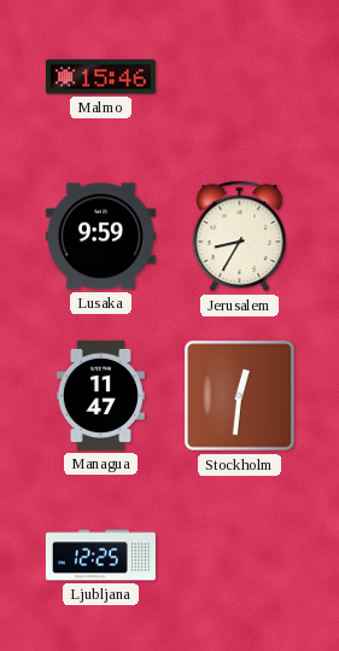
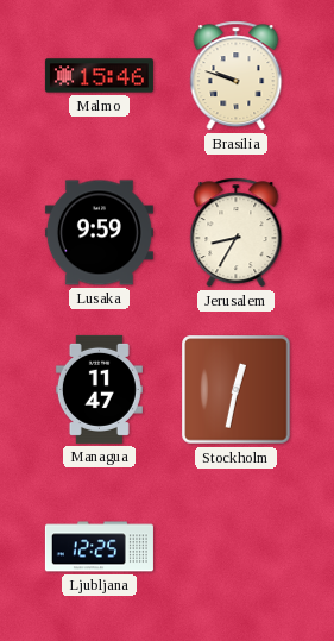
Brasilia: none -> 9:48 (237, 76)
Stockholm: 12:31 -> 12:32 (237, 390)
